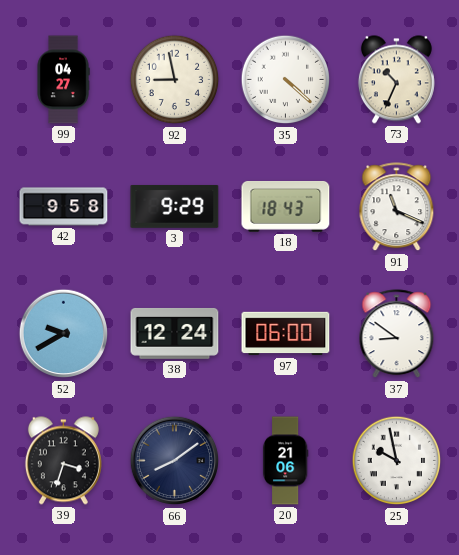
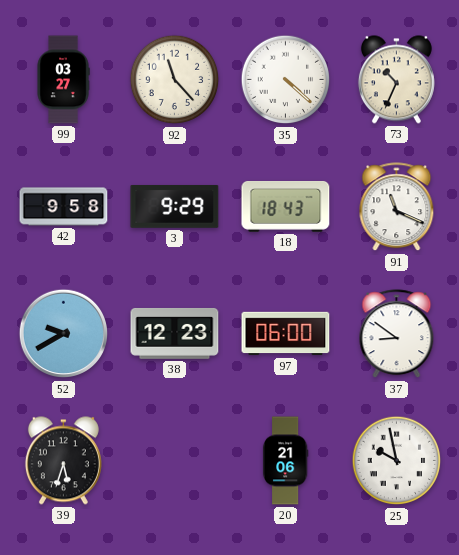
99: 04:27 -> 03:27 (63, 80)
92: 8:58 -> 11:23 (175, 80)
38: 12:24 -> 12:23 (175, 333)
39: 3:33 -> 5:33 (63, 461)
66: 8:09 -> none (175, 461)
